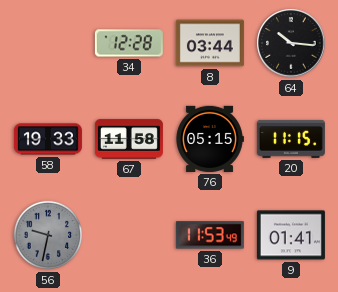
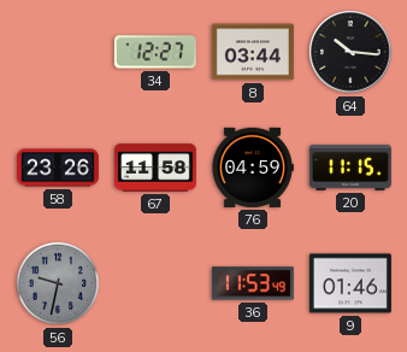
34: 12:28 -> 12:27 (155, 52)
58: 19:33 -> 23:26 (58, 168)
76: 05:15 -> 04:59 (253, 168)
9: 01:41 -> 01:46 (350, 283)
